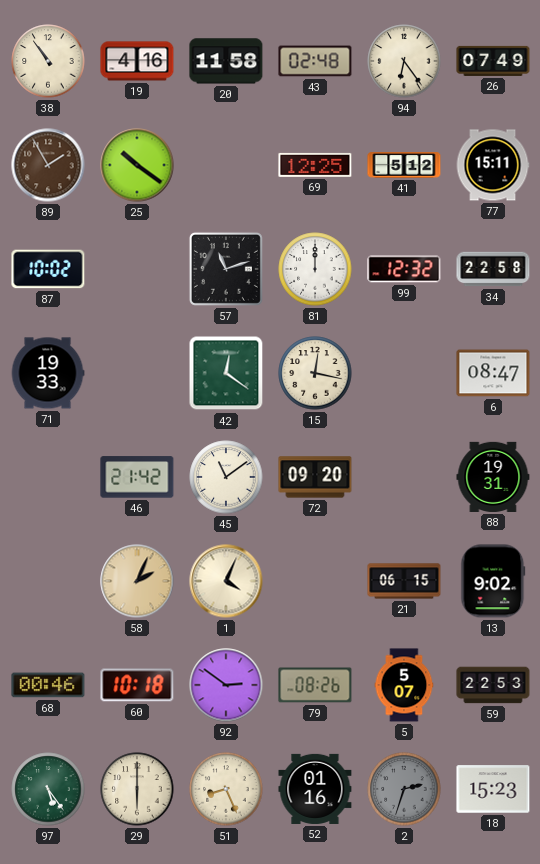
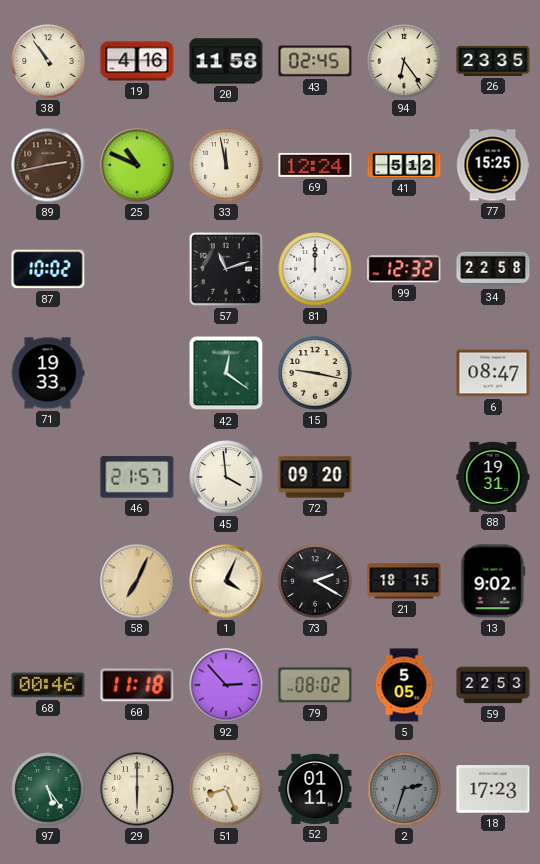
43: 02:48 -> 02:45 (315, 61)
26: 07:49 -> 23:35 (493, 61)
89: 1:55 -> 2:43 (48, 165)
25: 10:21 -> 10:49 (137, 165)
33: none -> 11:58 (226, 165)
69: 12:25 -> 12:24 (315, 165)
77: 15:11 -> 15:25 (493, 165)
15: 12:17 -> 9:17 (315, 373)
46: 21:42 -> 21:57 (137, 477)
45: 11:09 -> 3:59 (226, 477)
58: 2:04 -> 7:04 (137, 581)
73: none -> 2:20 (315, 581)
21: 06:15 -> 18:15 (404, 581)
60: 10:18 -> 11:18 (137, 685)
92: 2:51 -> 2:53 (226, 685)
79: 08:26 -> 08:02 (315, 685)
5: 5:07 -> 5:05 (404, 685)
52: 01:16 -> 01:11 (315, 789)
18: 15:23 -> 17:23 (493, 789)
